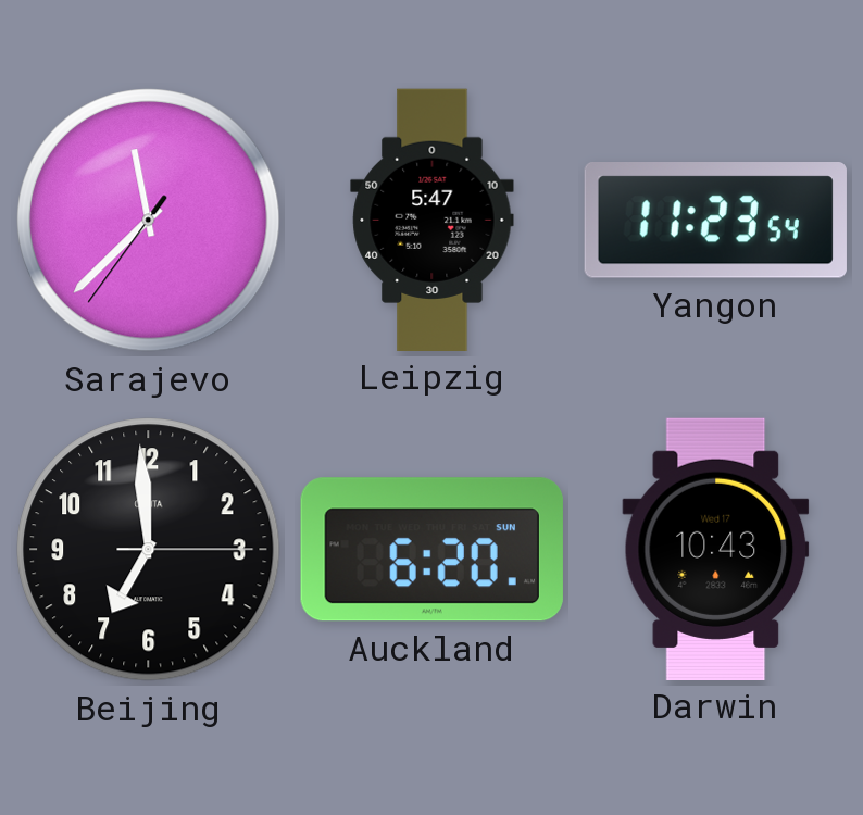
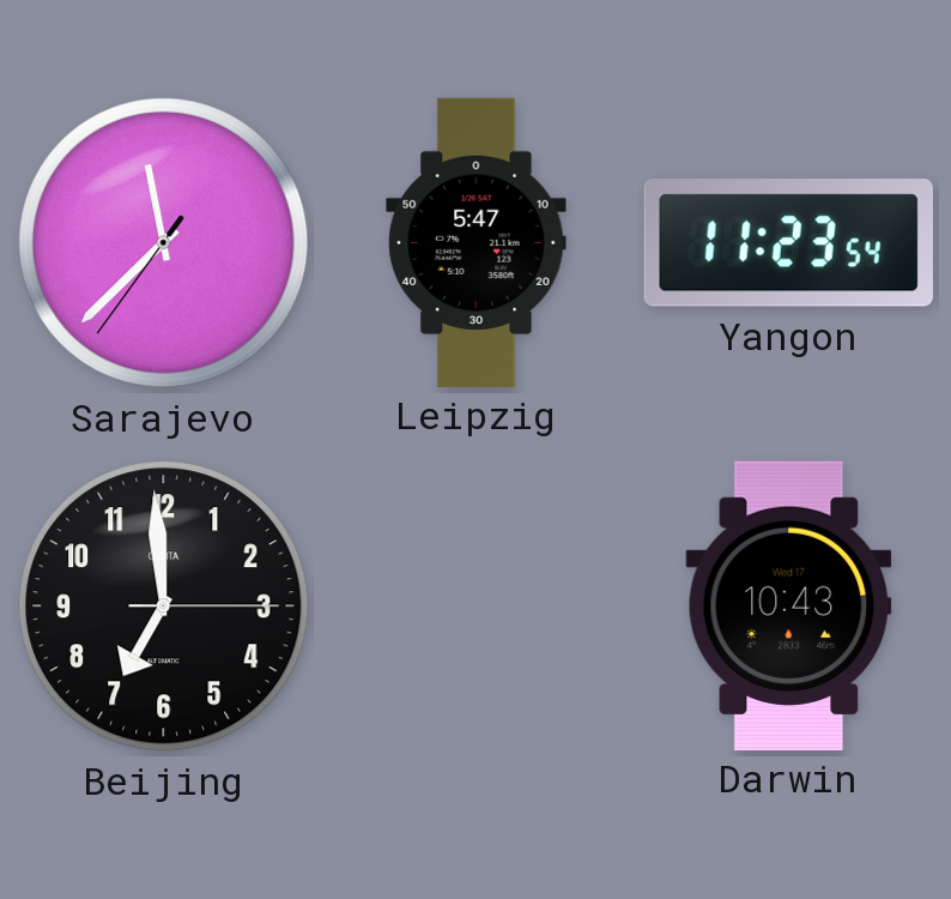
Auckland: 6:20 -> none (431, 550)
